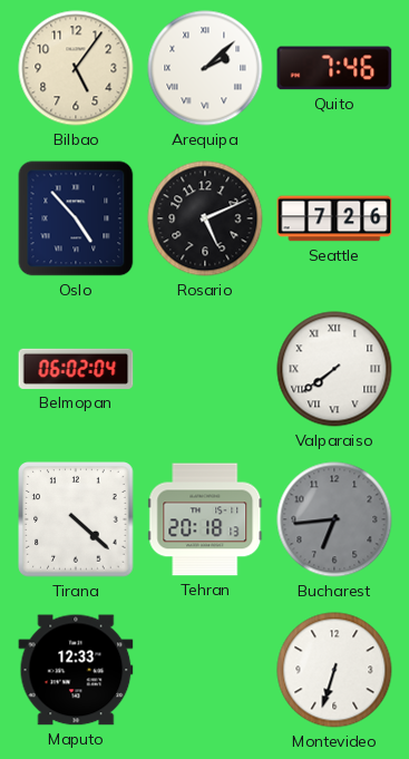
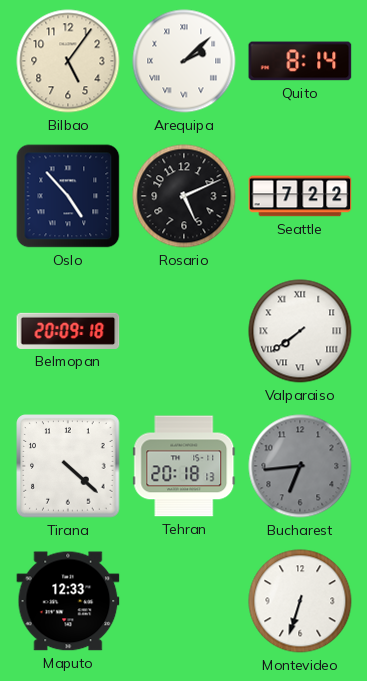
Quito: 7:46 -> 8:14 (300, 61)
Seattle: 7:26 -> 7:22 (300, 196)
Belmopan: 06:02 -> 20:09 (68, 331)
